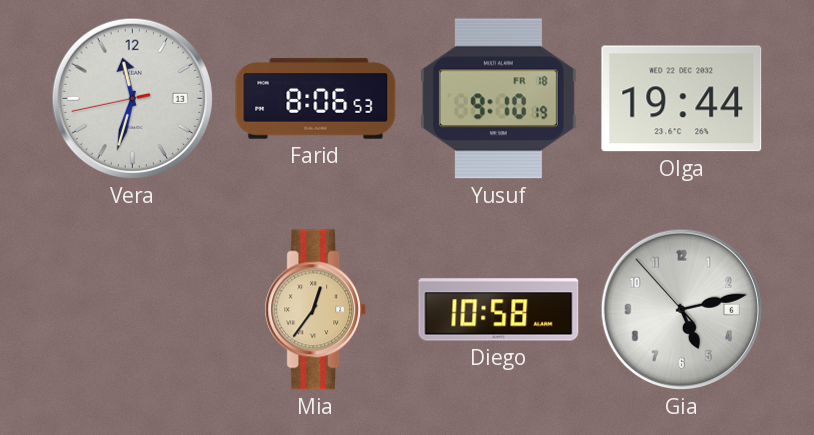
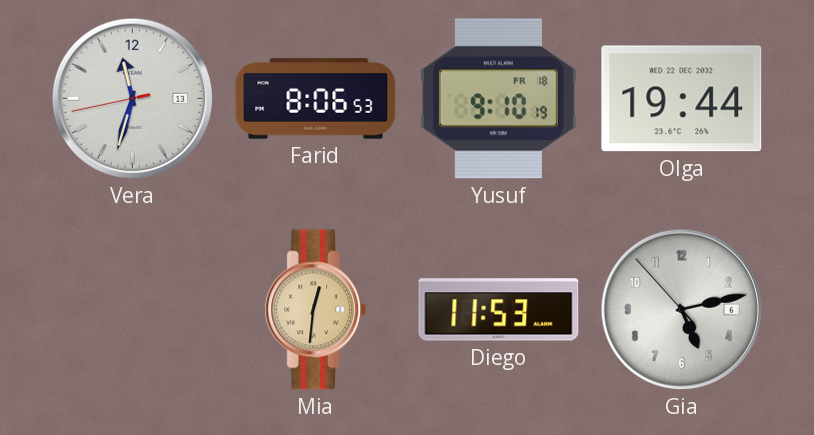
Mia: 12:36 -> 12:31 (316, 310)
Diego: 10:58 -> 11:53 (499, 310)
